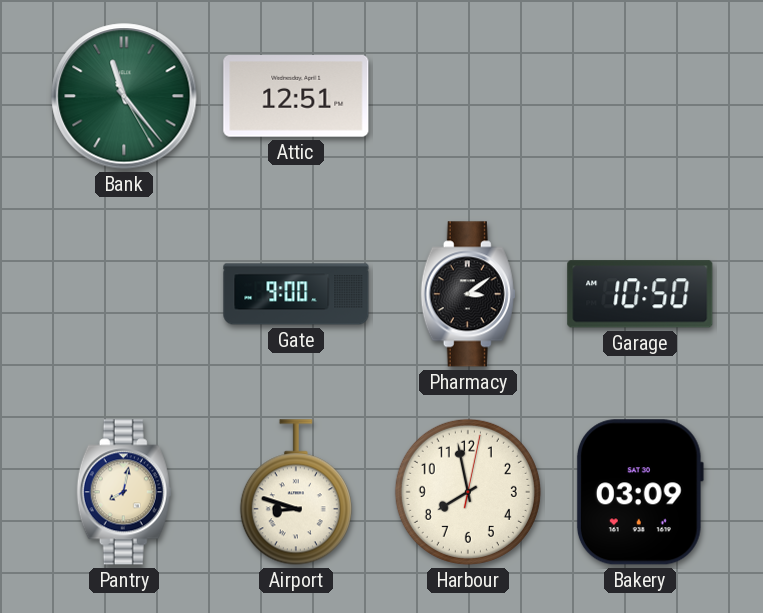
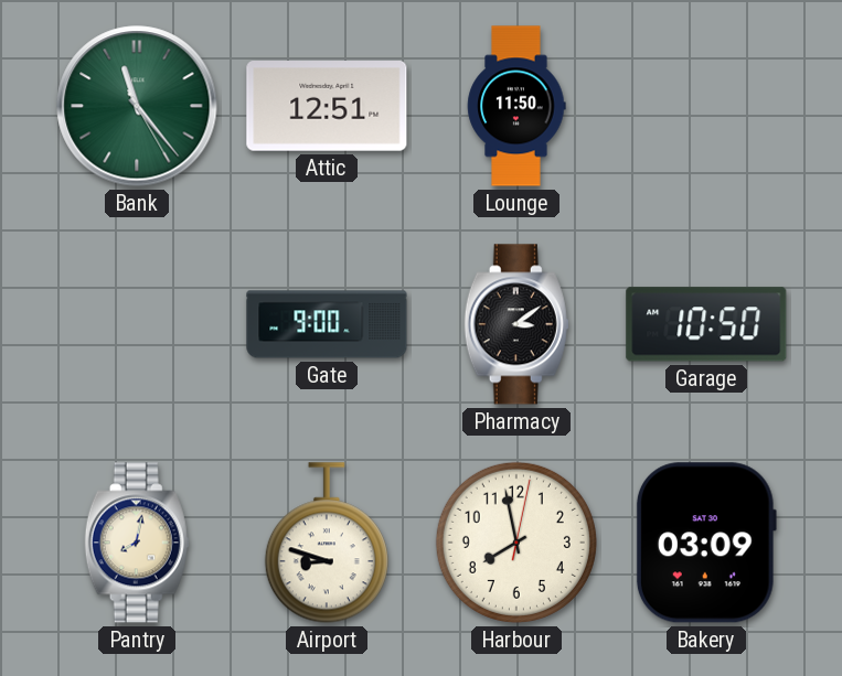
Lounge: none -> 11:50 (516, 106)
